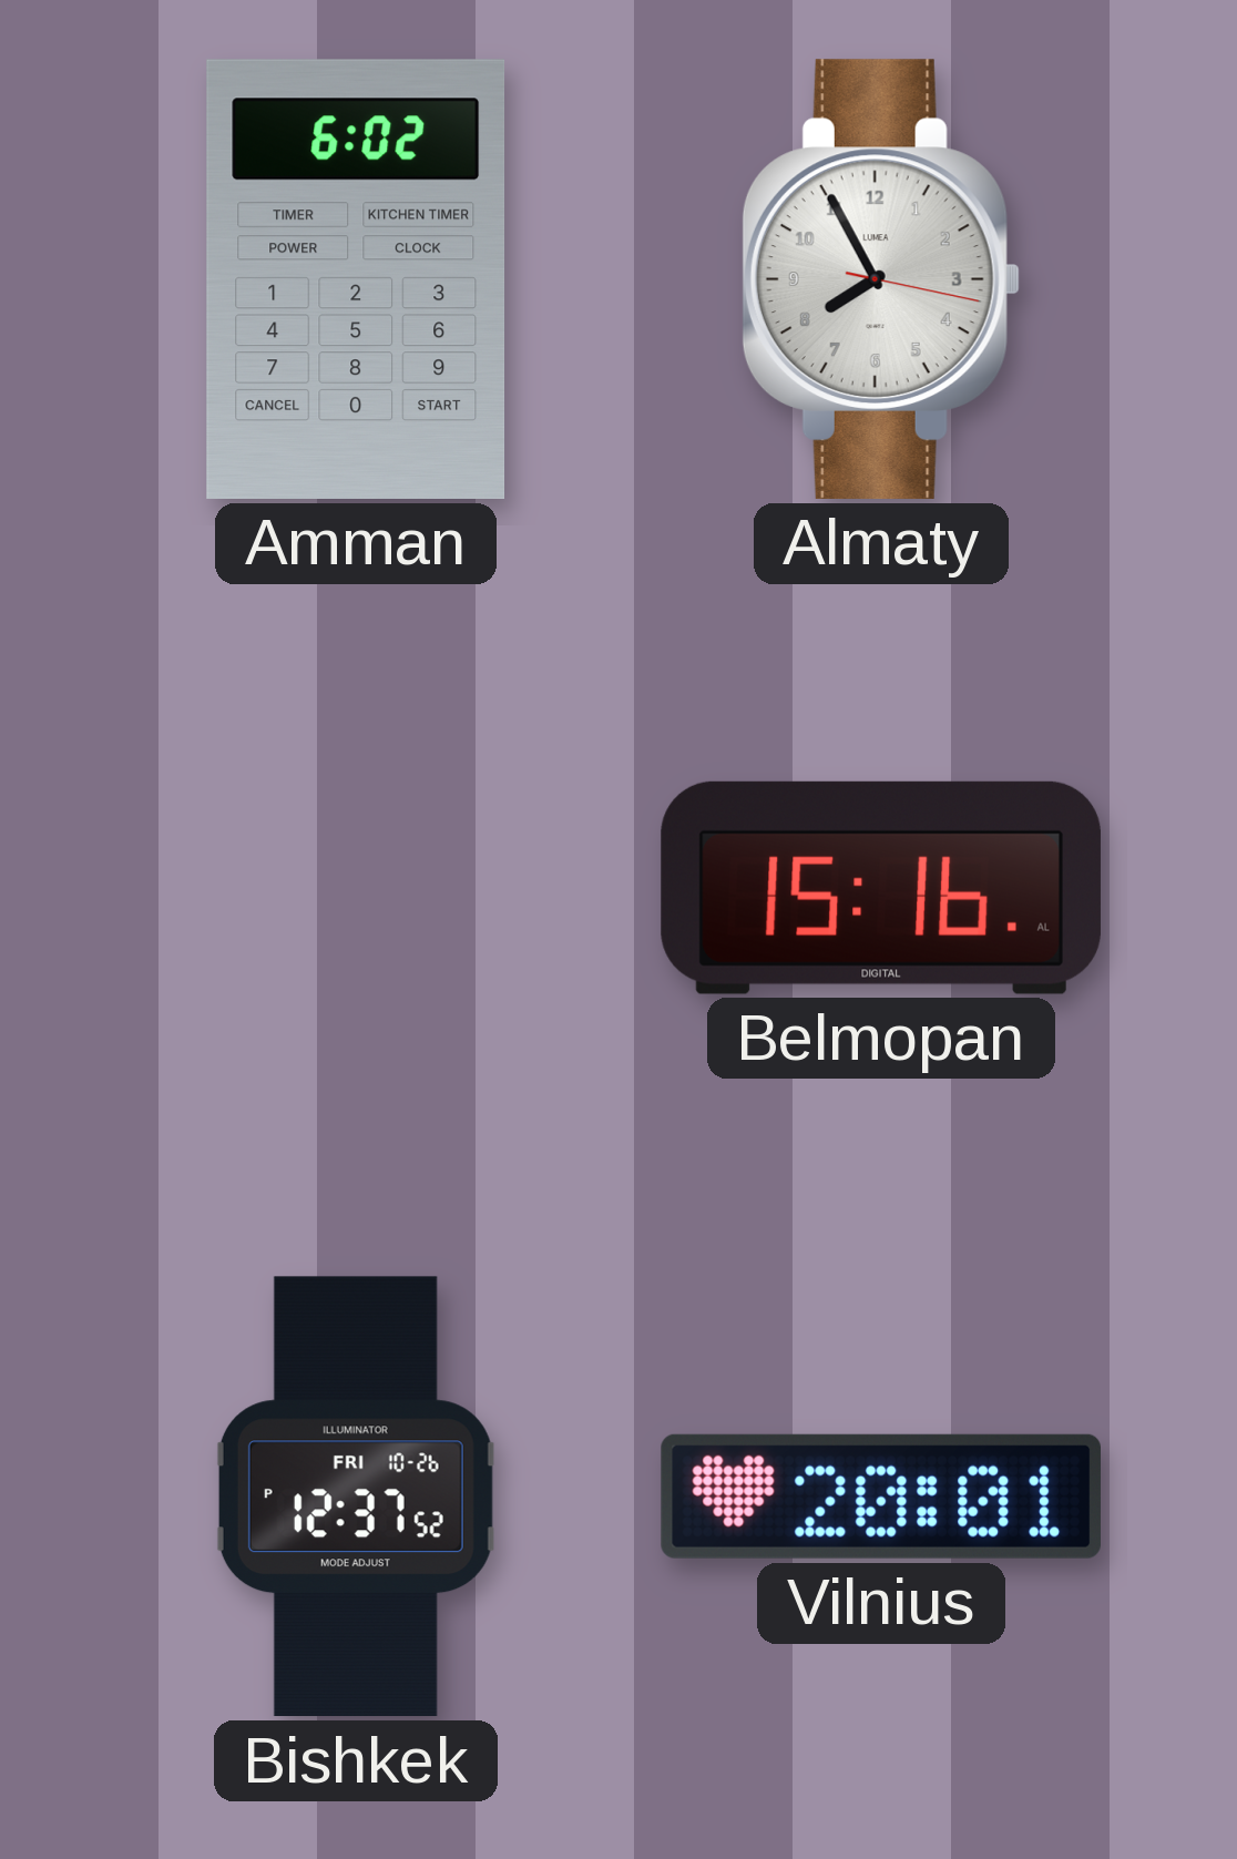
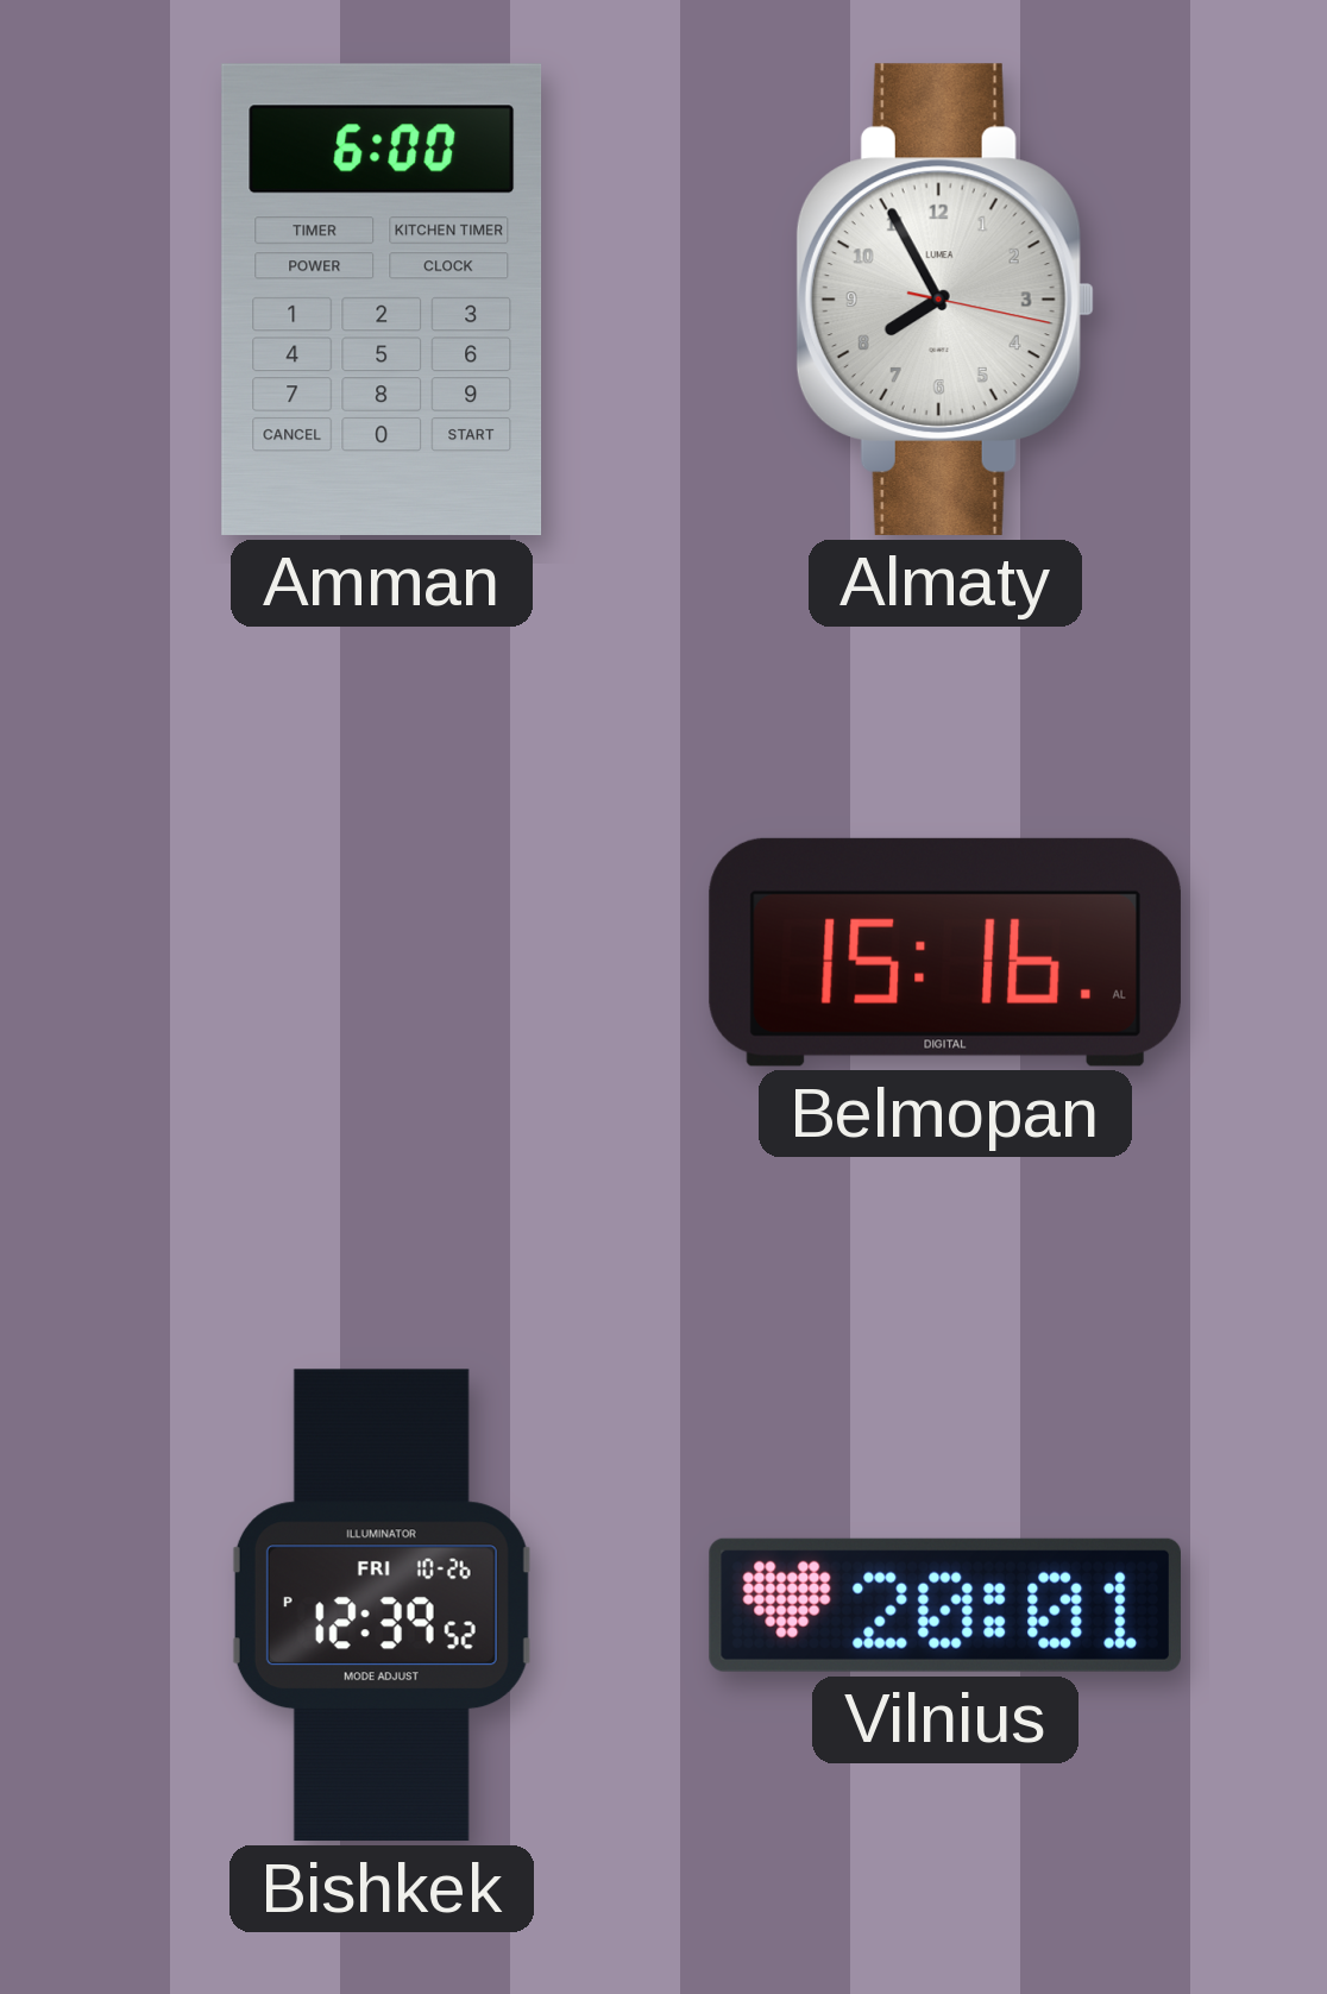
Amman: 6:02 -> 6:00 (382, 300)
Bishkek: 12:37 -> 12:39 (382, 1605)
